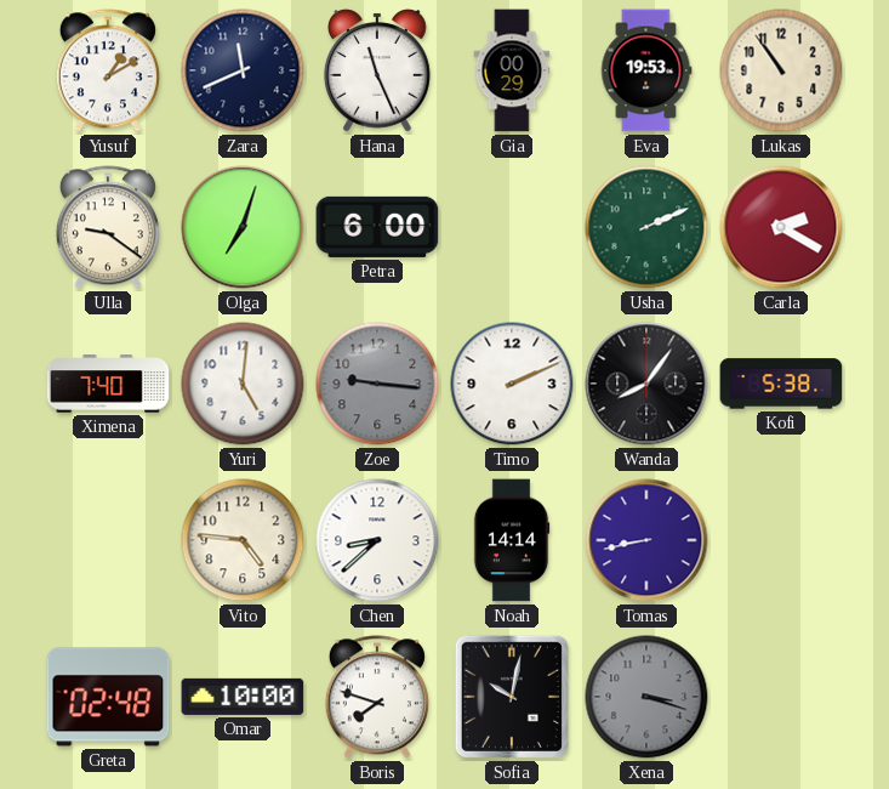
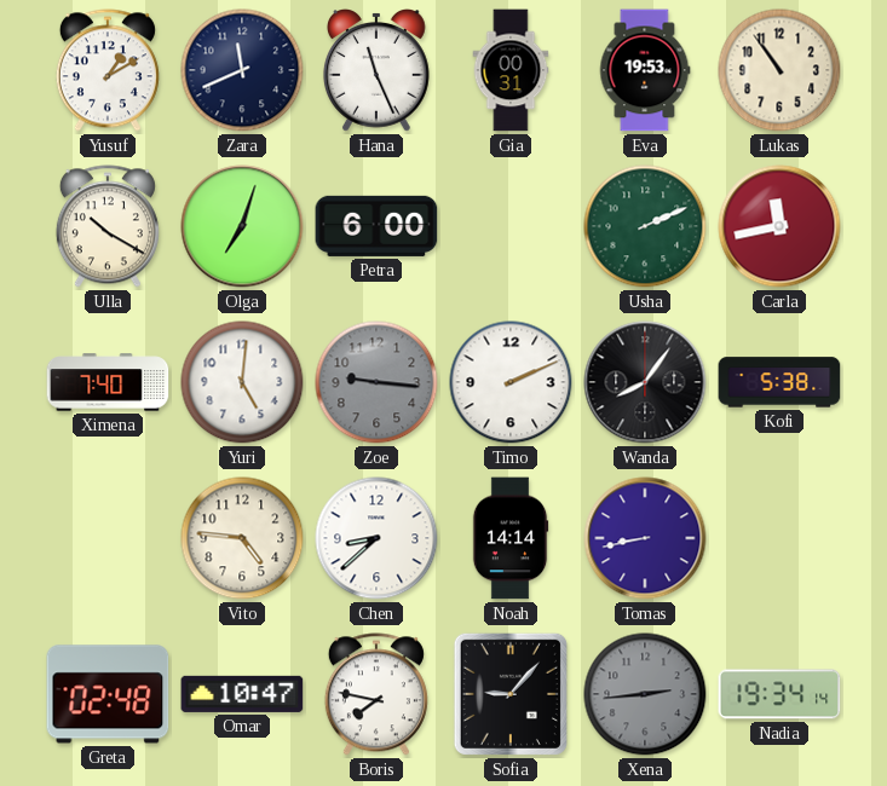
Gia: 00:29 -> 00:31 (511, 70)
Ulla: 9:21 -> 10:20 (108, 226)
Carla: 2:20 -> 11:43 (779, 226)
Omar: 10:00 -> 10:47 (242, 694)
Boris: 7:48 -> 7:47 (376, 694)
Sofia: 10:02 -> 9:07 (511, 694)
Xena: 3:18 -> 2:44 (645, 694)
Nadia: none -> 19:34 (779, 694)
